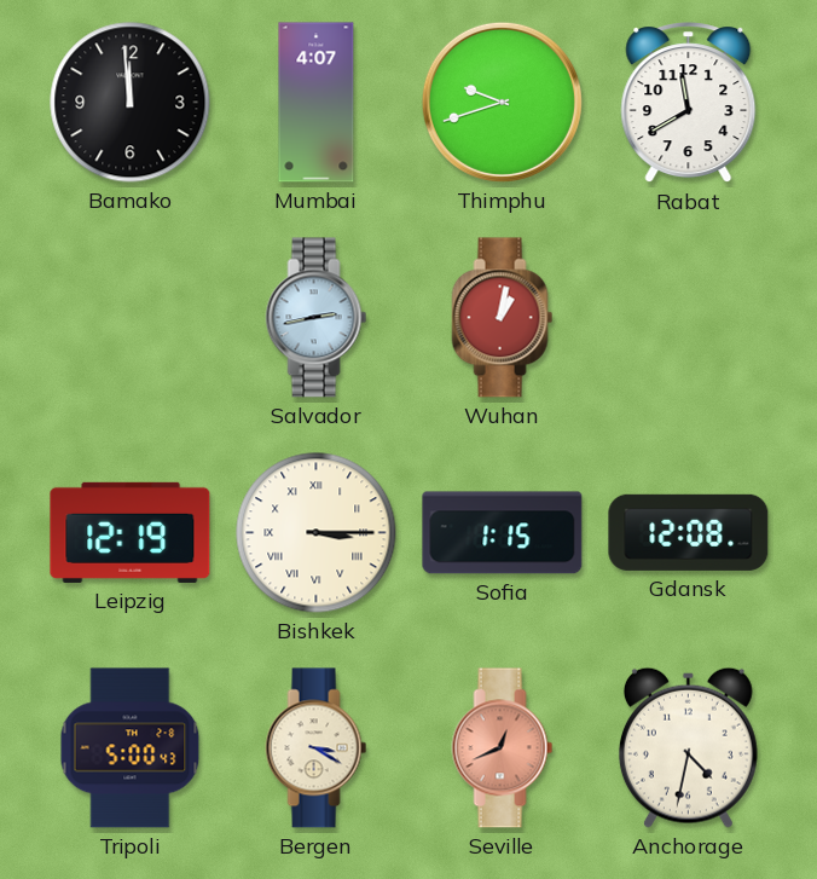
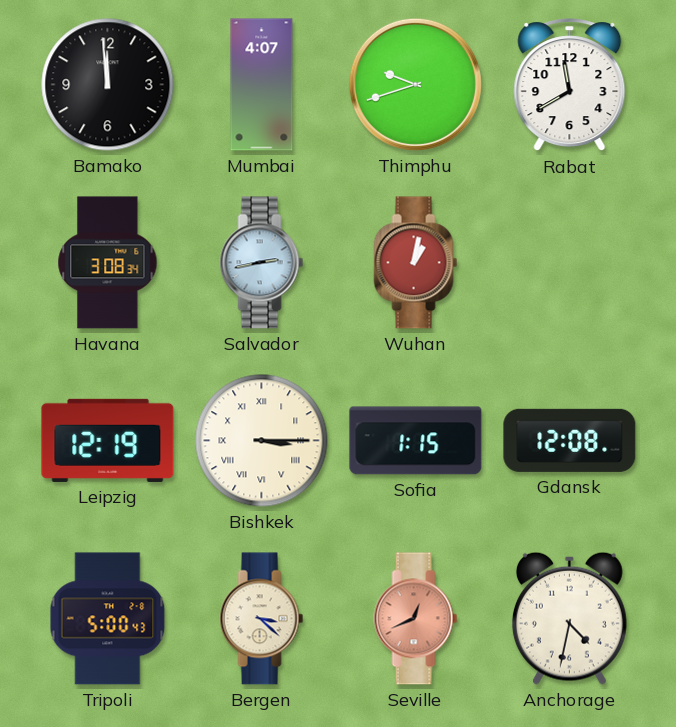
Havana: none -> 3:08 (108, 263)
Bergen: 3:20 -> 3:22 (262, 619)
